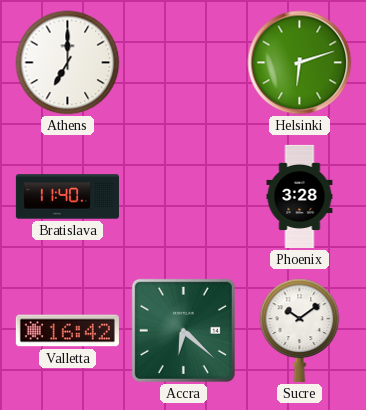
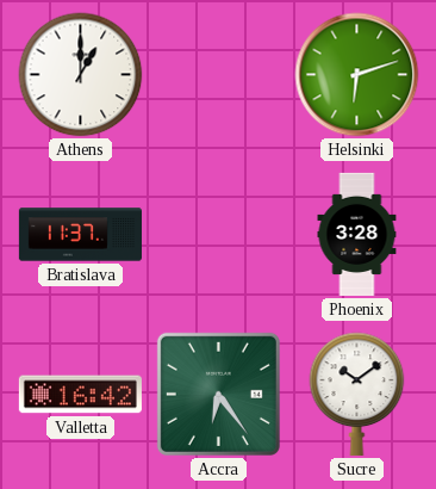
Athens: 7:00 -> 1:00 (81, 75)
Bratislava: 11:40 -> 11:37 (80, 235)
Accra: 6:22 -> 6:24 (218, 394)
